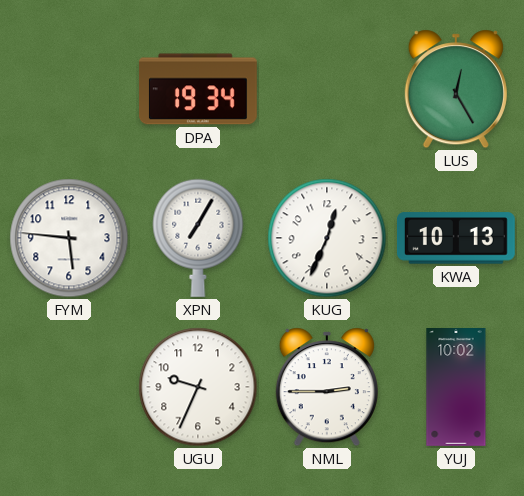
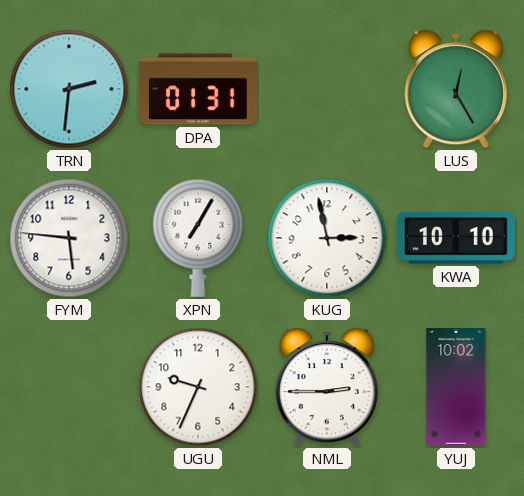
TRN: none -> 2:31 (69, 89)
DPA: 19:34 -> 01:31 (198, 89)
KUG: 12:34 -> 2:58 (327, 238)
KWA: 10:13 -> 10:10 (456, 238)
